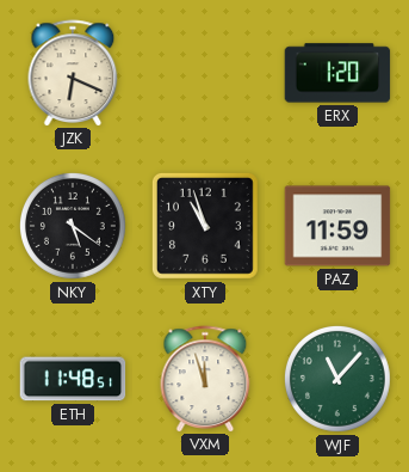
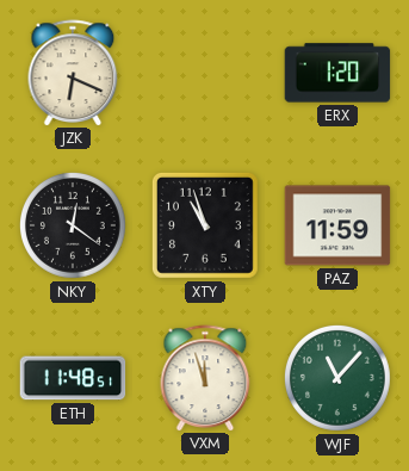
NKY: 5:21 -> 12:21 (73, 225)
